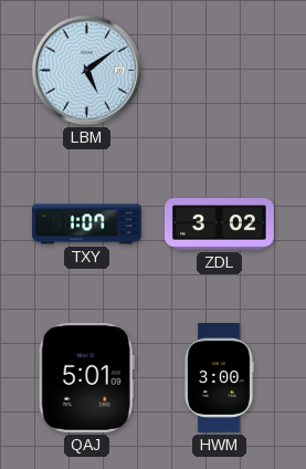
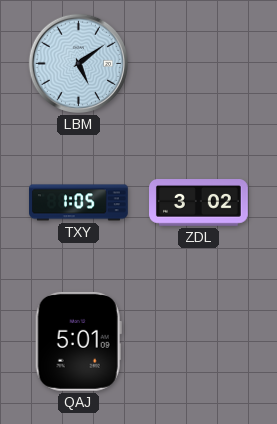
TXY: 1:07 -> 1:05 (79, 203)
HWM: 3:00 -> none (219, 378)
